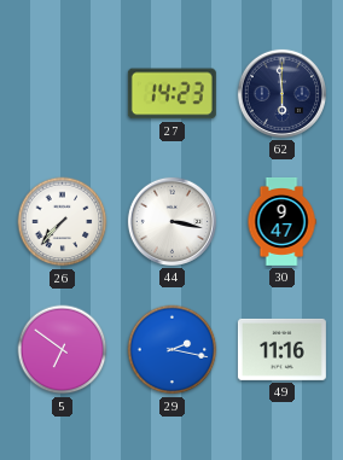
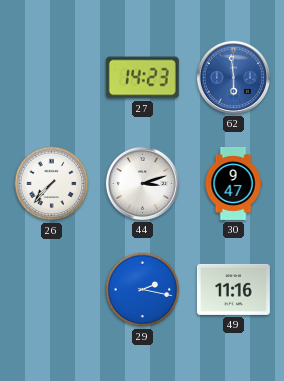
62 dial: navy -> blue (233, 77)
44: 3:17 -> 3:12 (142, 183)
5: 6:51 -> none (63, 350)
